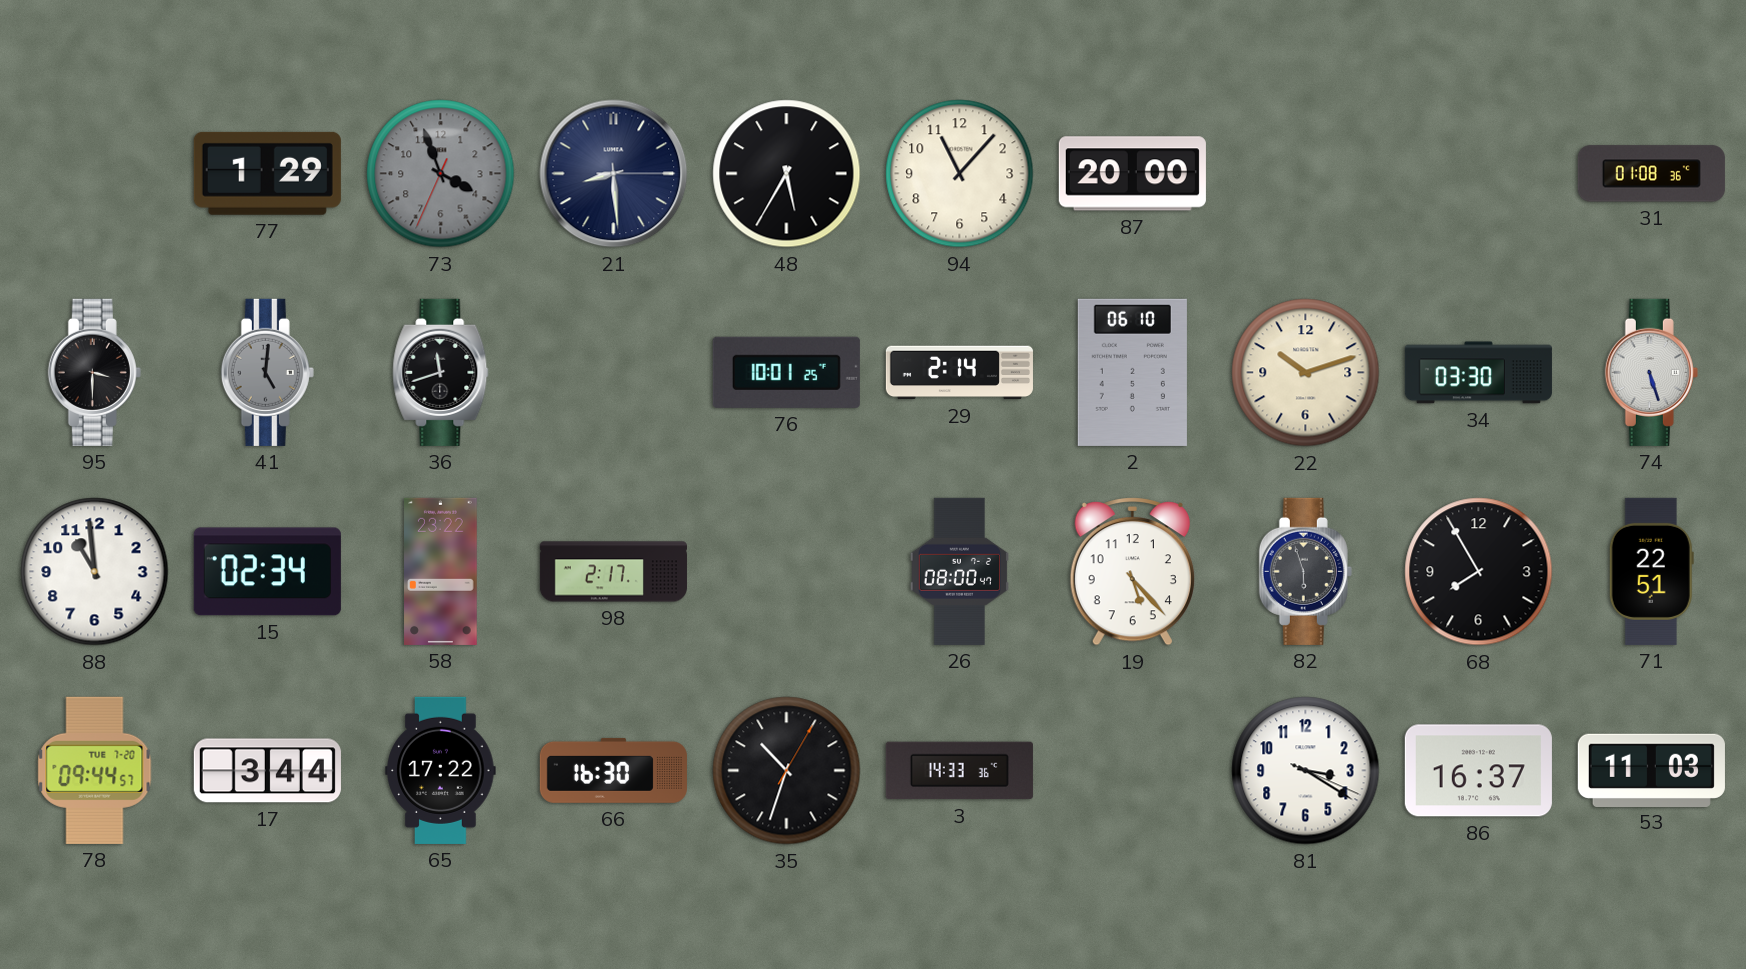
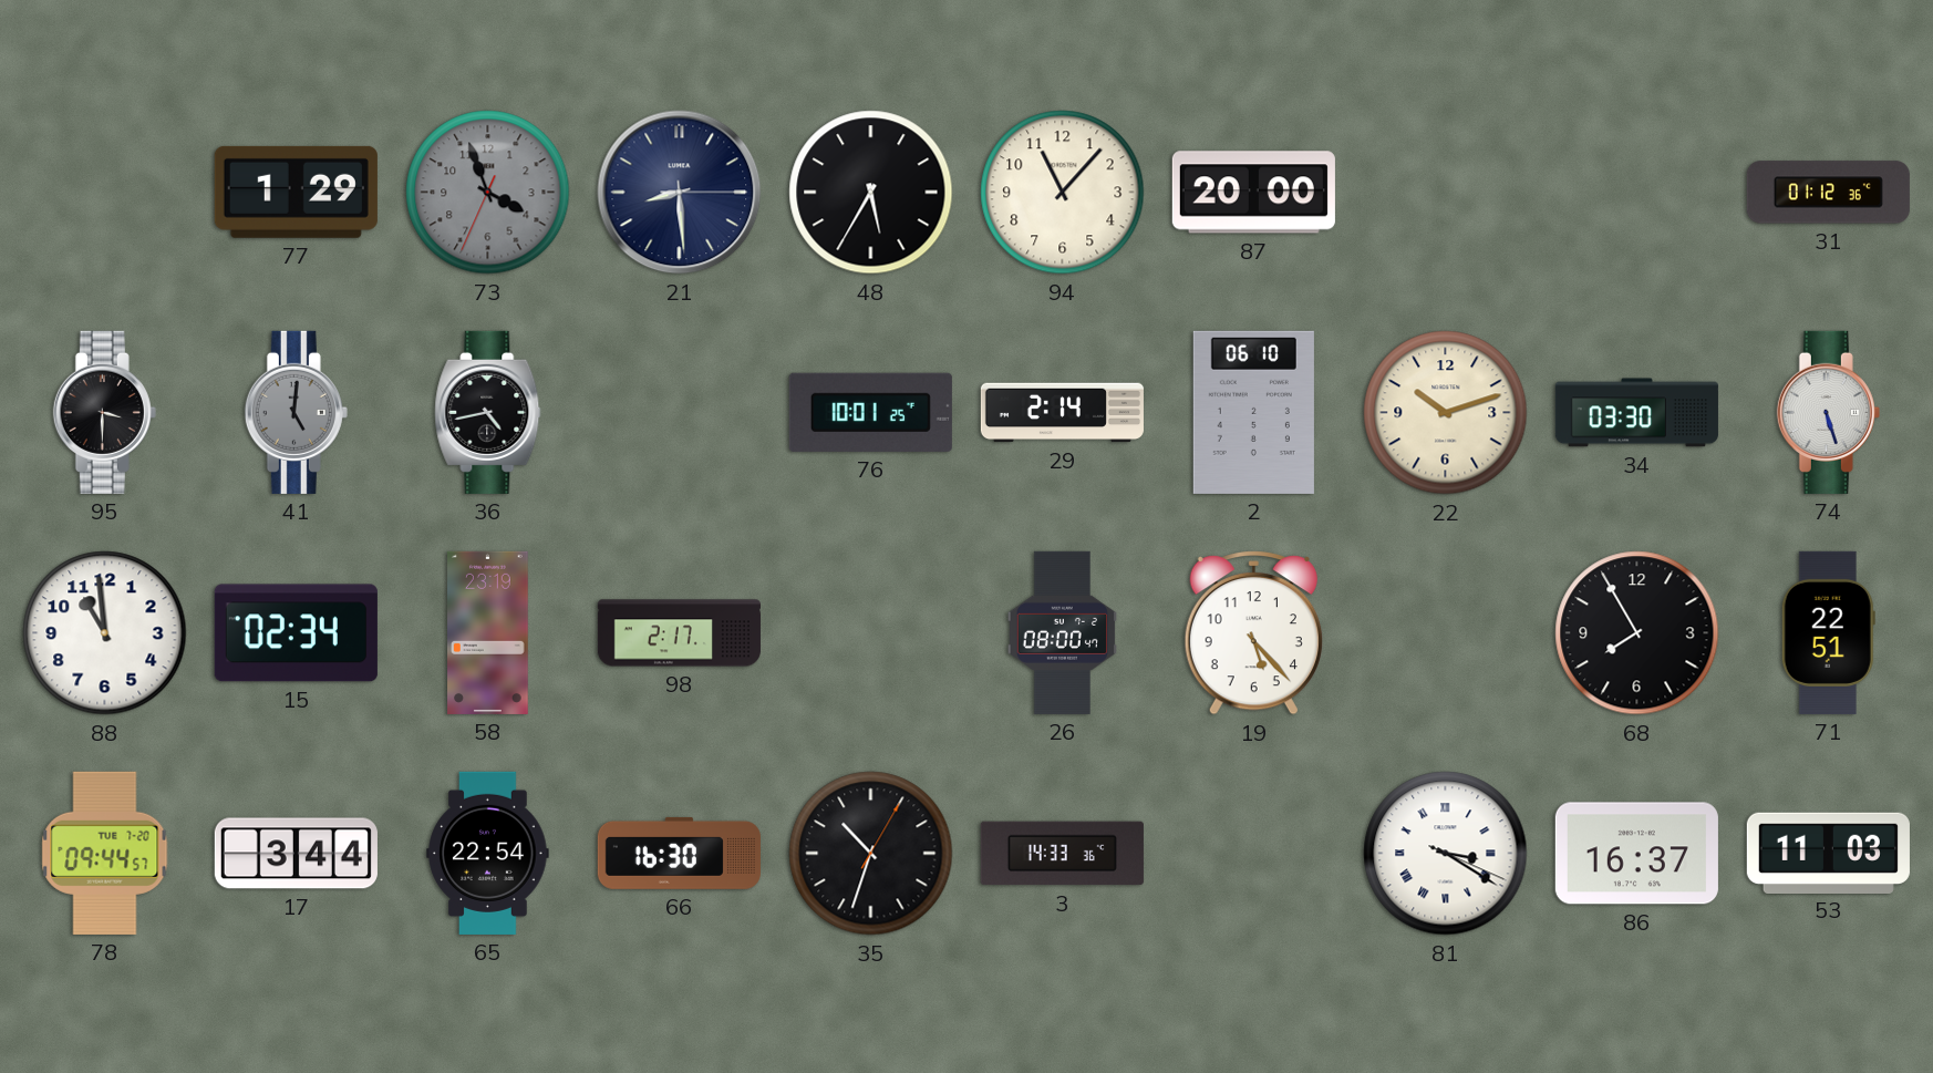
31: 01:08 -> 01:12 (1828, 193)
36: 11:42 -> 4:43 (488, 412)
58: 23:22 -> 23:19 (488, 632)
82: 5:57 -> none (1305, 571)
65: 17:22 -> 22:54 (488, 853)
81 numerals: Arabic -> Roman (1446, 854)
